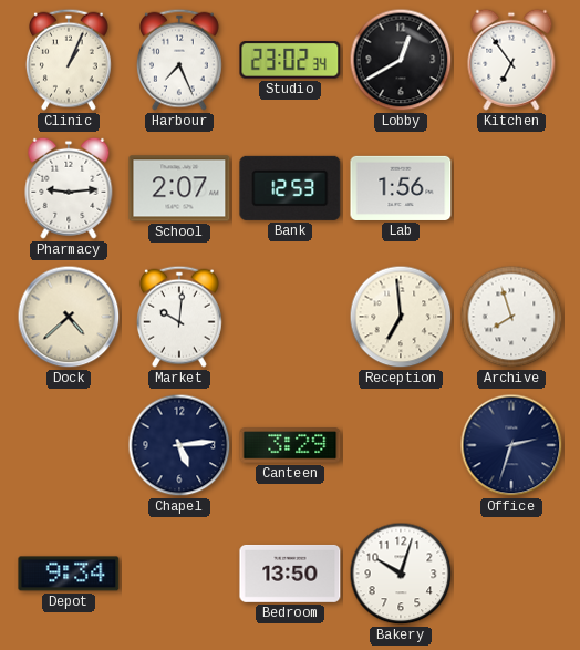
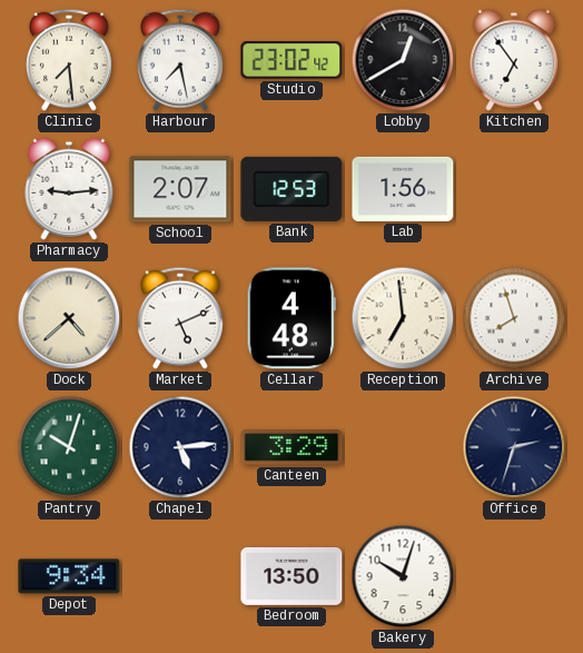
Clinic: 1:04 -> 7:29 (69, 60)
Harbour: 7:26 -> 7:28 (180, 60)
Studio: 23:02:34 -> 23:02:42 (291, 60)
Market: 10:01 -> 5:11 (180, 318)
Cellar: none -> 4:48 (291, 318)
Pantry: none -> 10:03 (69, 447)
